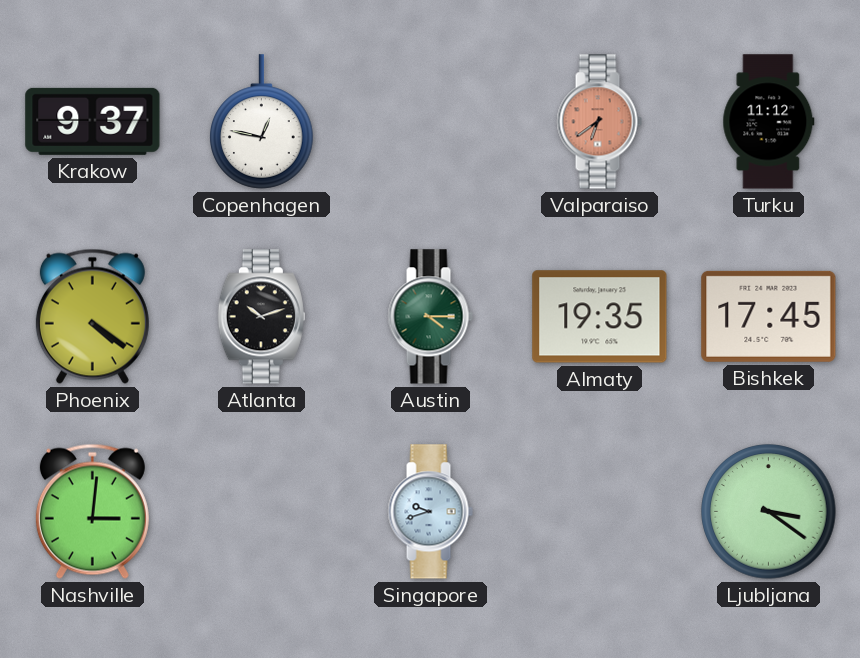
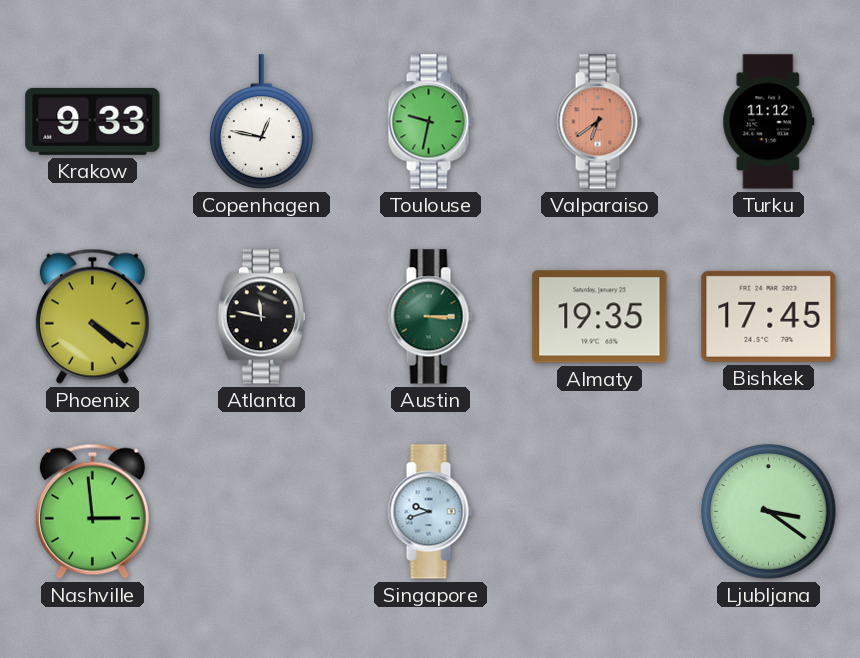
Krakow: 9:37 -> 9:33 (93, 121)
Toulouse: none -> 9:32 (430, 122)
Atlanta: 10:12 -> 11:47 (261, 317)
Austin: 4:15 -> 3:15 (430, 317)
Nashville: 3:01 -> 2:59 (92, 511)
